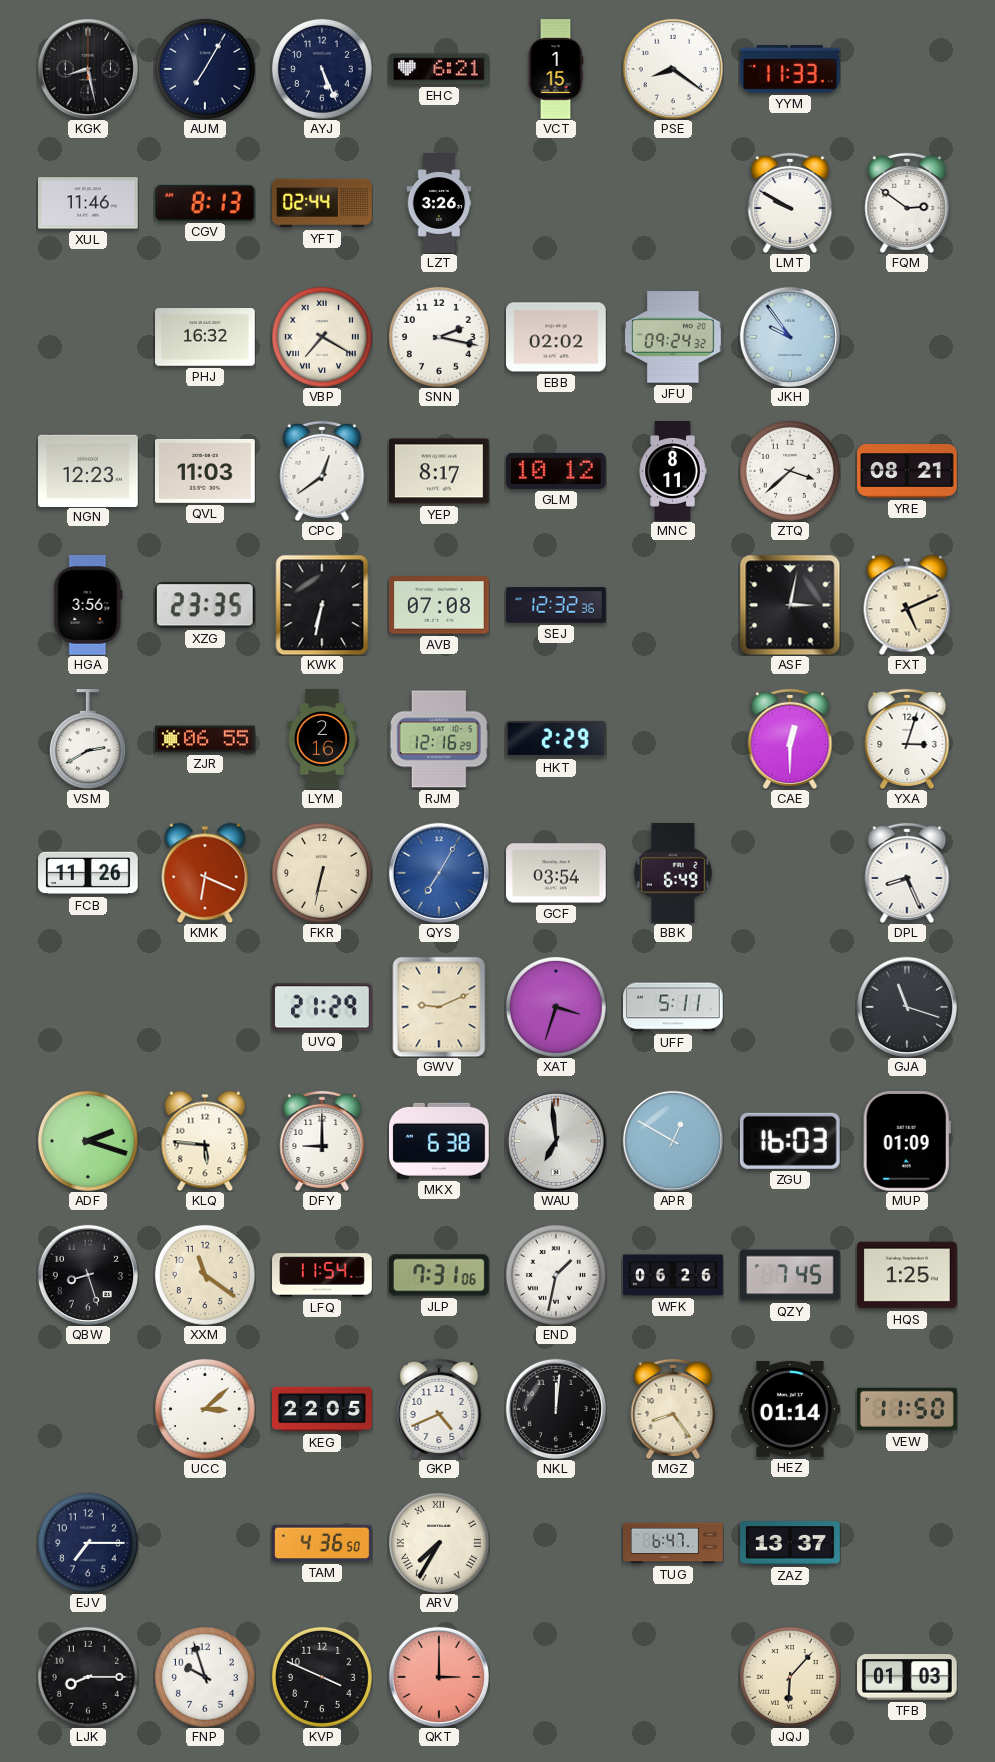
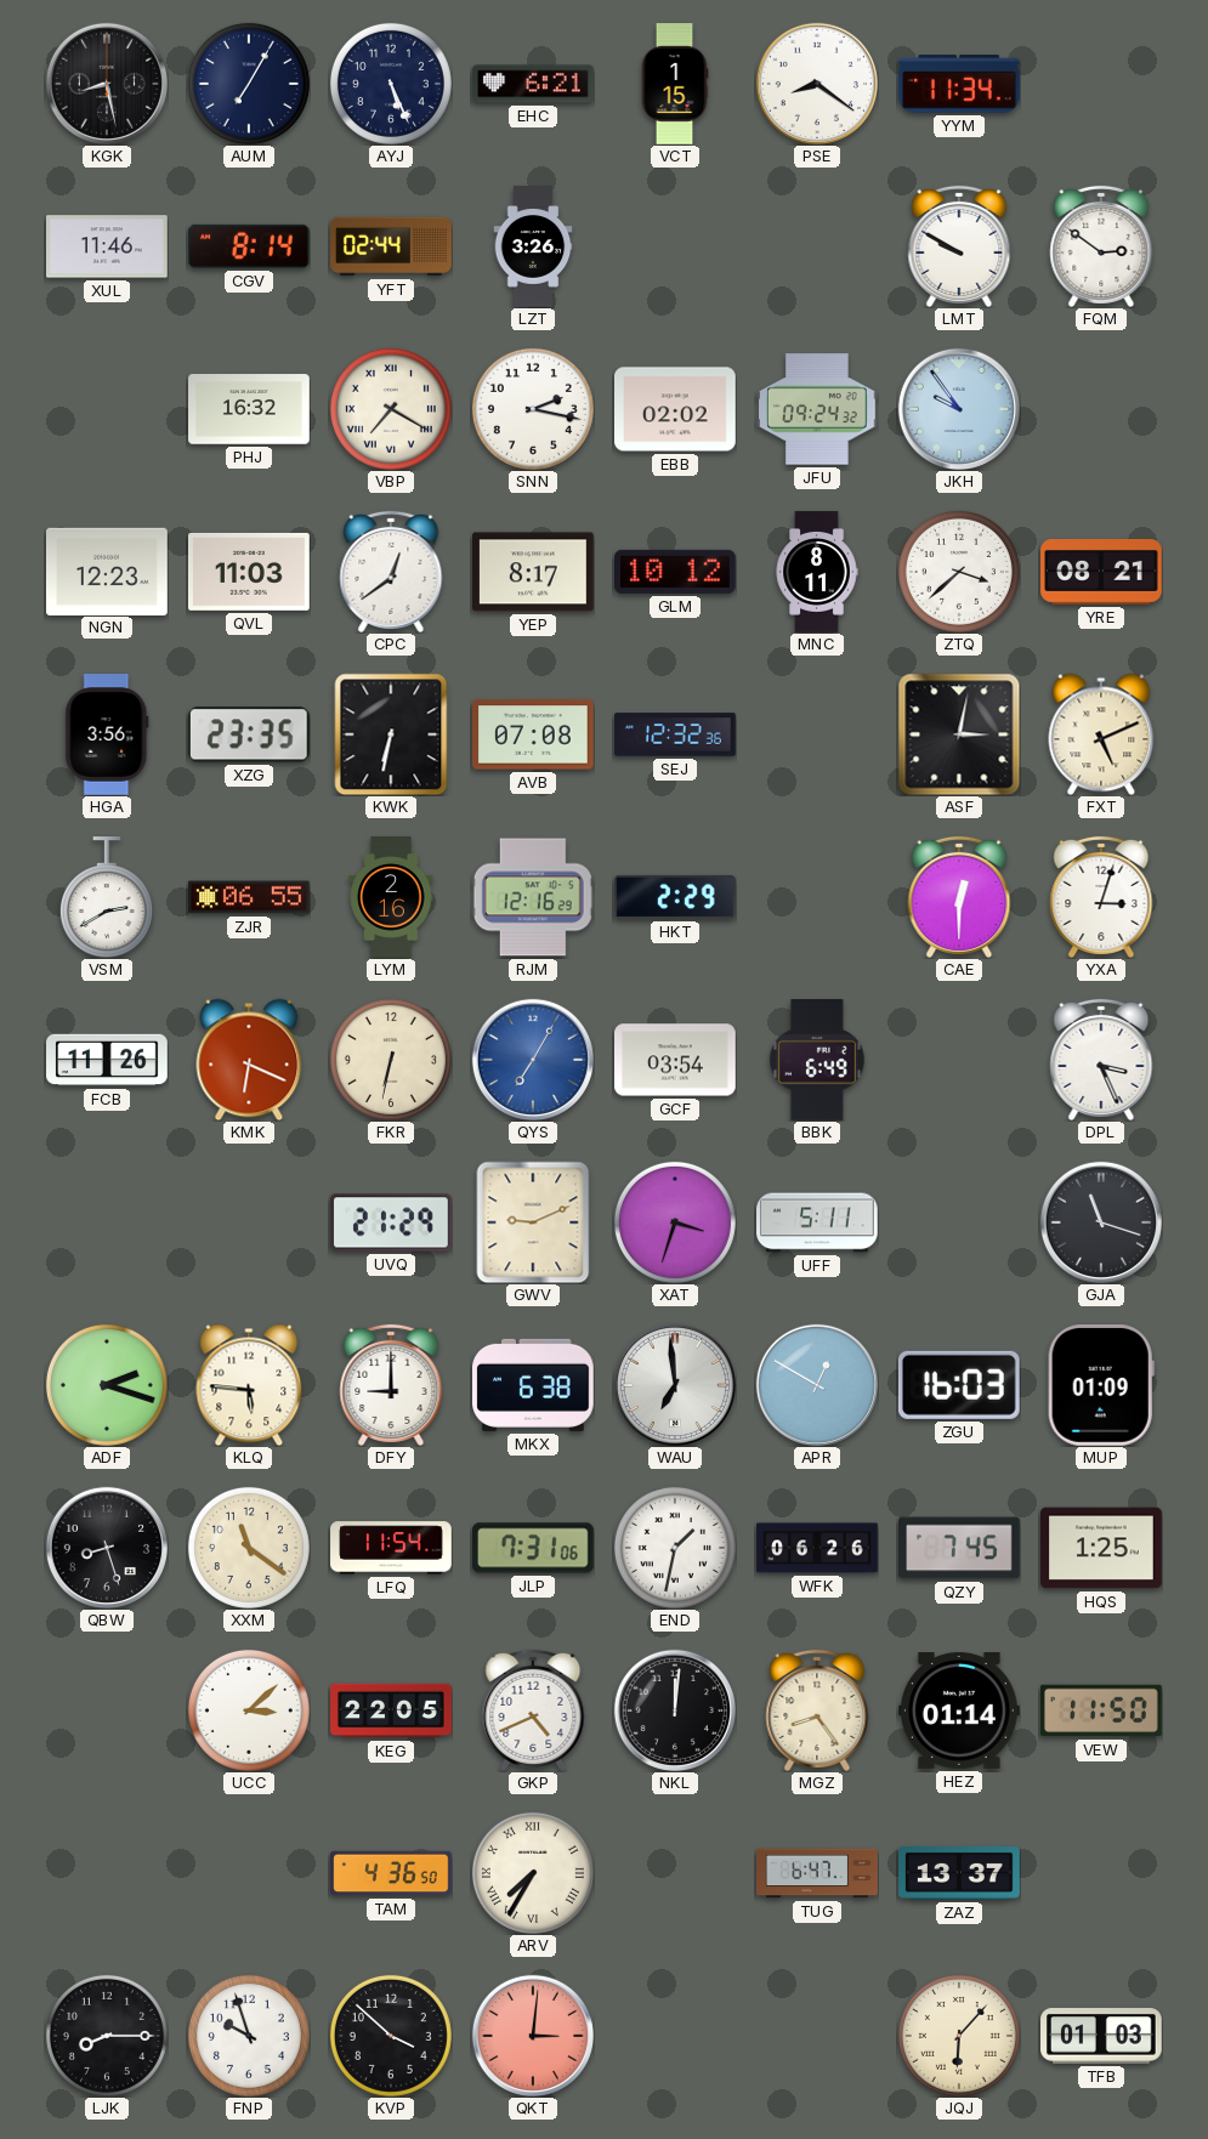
YYM: 11:33 -> 11:34 (959, 84)
CGV: 8:13 -> 8:14 (249, 246)
DPL: 8:26 -> 3:26 (1101, 1060)
EJV: 7:15 -> none (88, 1543)
KVP: 3:49 -> 3:52 (391, 2036)
QKT: 3:00 -> 3:01 (532, 2035)
